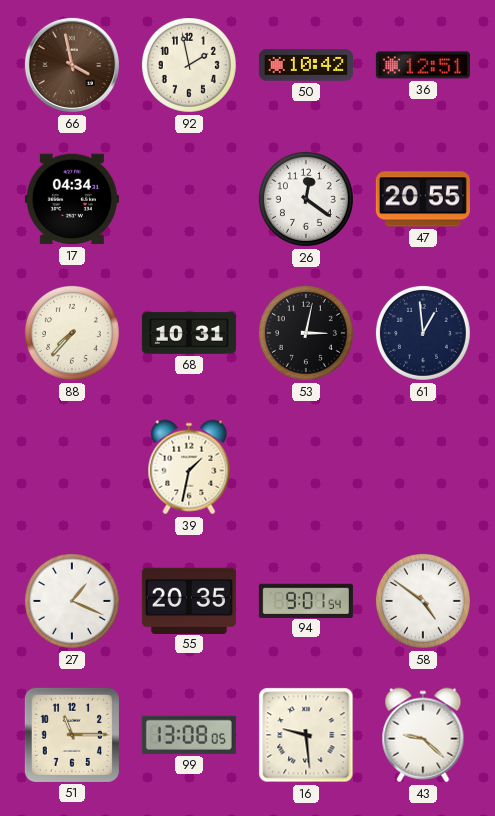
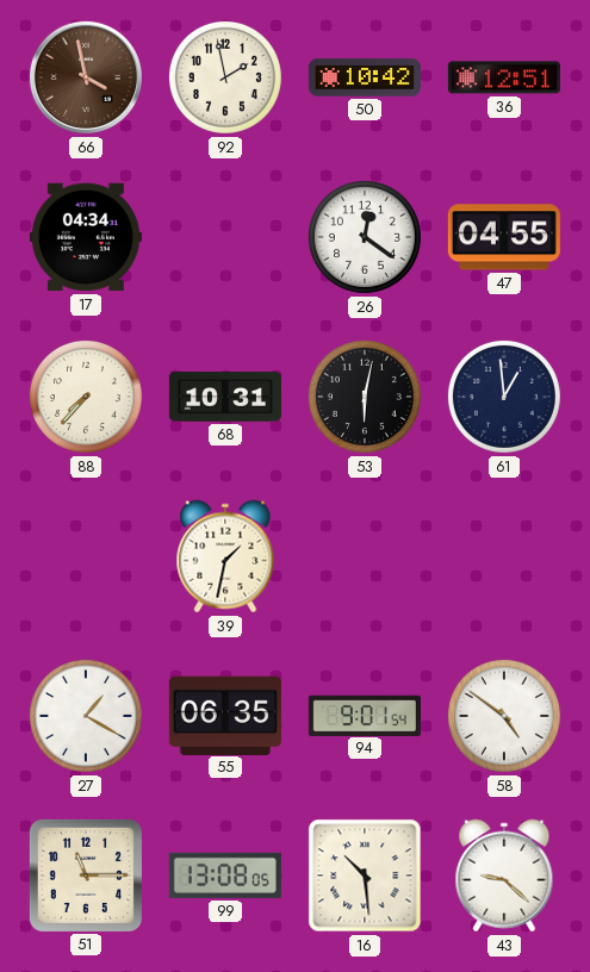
47: 20:55 -> 04:55 (504, 237)
53: 3:02 -> 6:02 (365, 397)
27: 1:19 -> 1:20 (86, 716)
55: 20:35 -> 06:35 (225, 715)
16: 9:29 -> 10:29 (365, 876)
